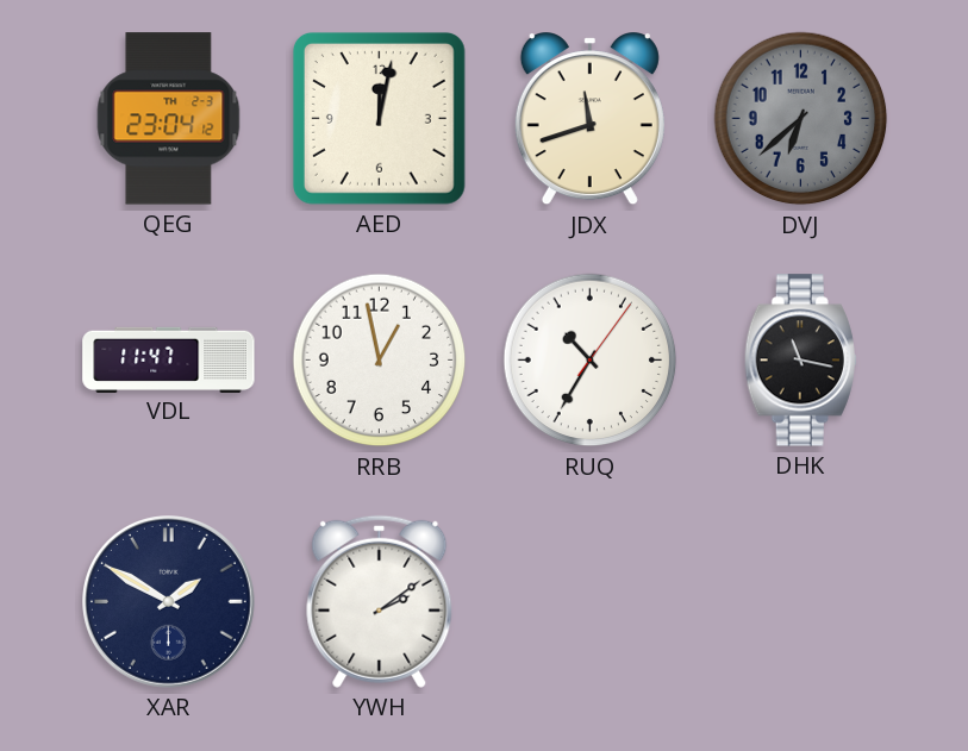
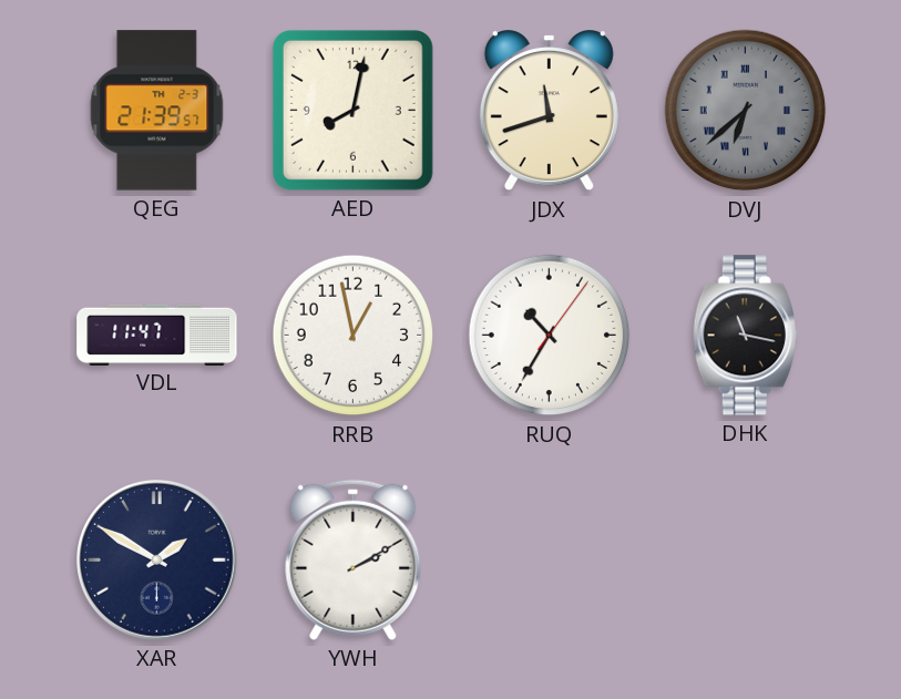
QEG: 23:04 -> 21:39 (157, 111)
AED: 12:02 -> 8:02 (352, 110)
DVJ numerals: Arabic -> Roman (746, 111)
YWH: 2:09 -> 2:10 (354, 559)
